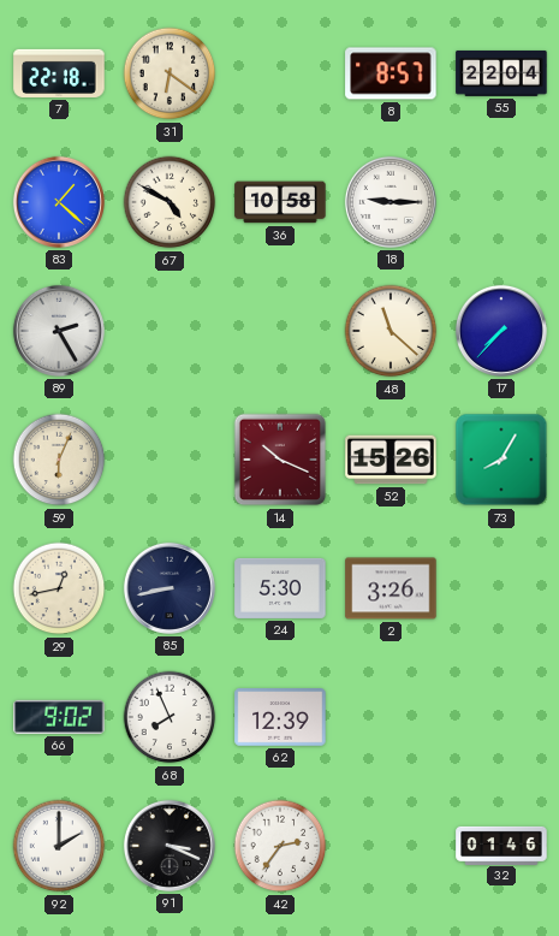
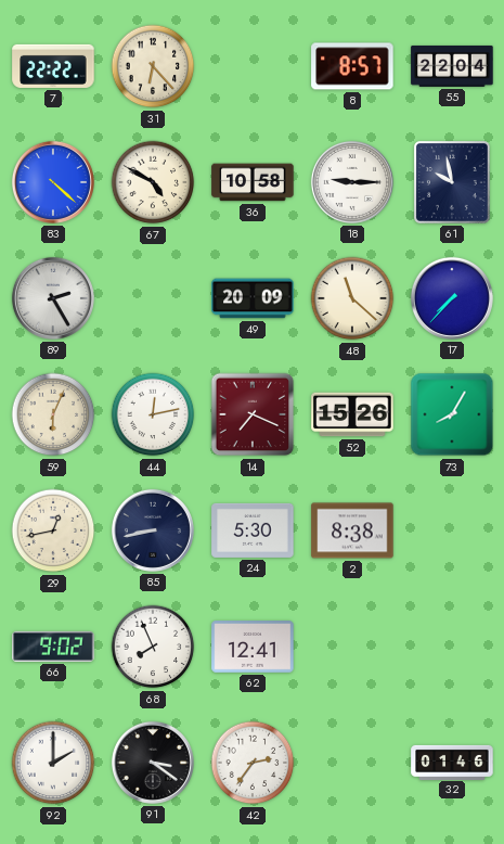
7: 22:18 -> 22:22 (53, 66)
31: 6:21 -> 6:23 (153, 66)
83: 1:22 -> 4:22 (53, 182)
61: none -> 9:58 (452, 182)
49: none -> 20:09 (253, 298)
44: none -> 12:13 (153, 414)
14: 10:19 -> 7:19 (253, 414)
2: 3:26 -> 8:38 (352, 530)
62: 12:39 -> 12:41 (253, 647)
91: 3:19 -> 3:21 (153, 763)
